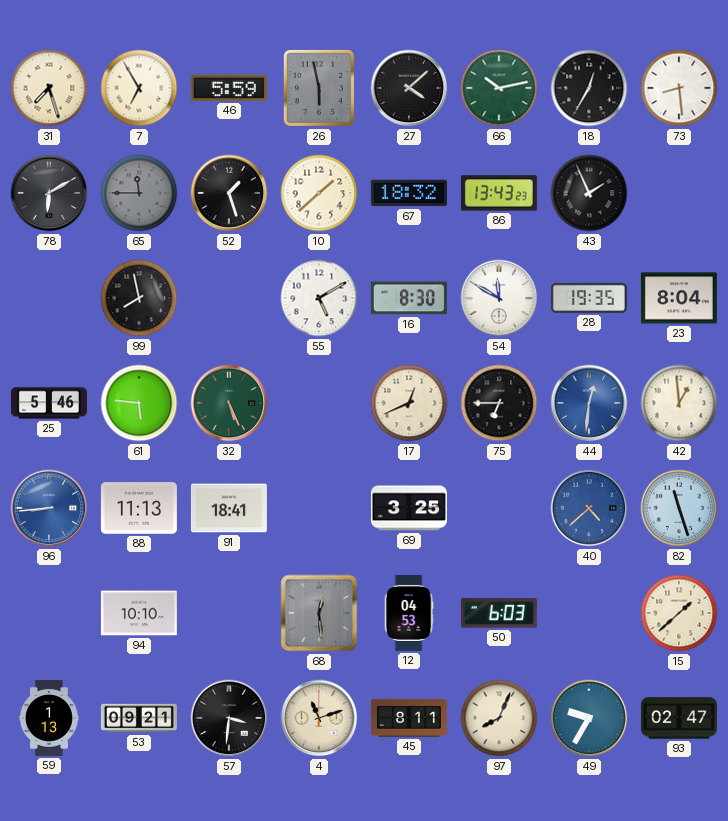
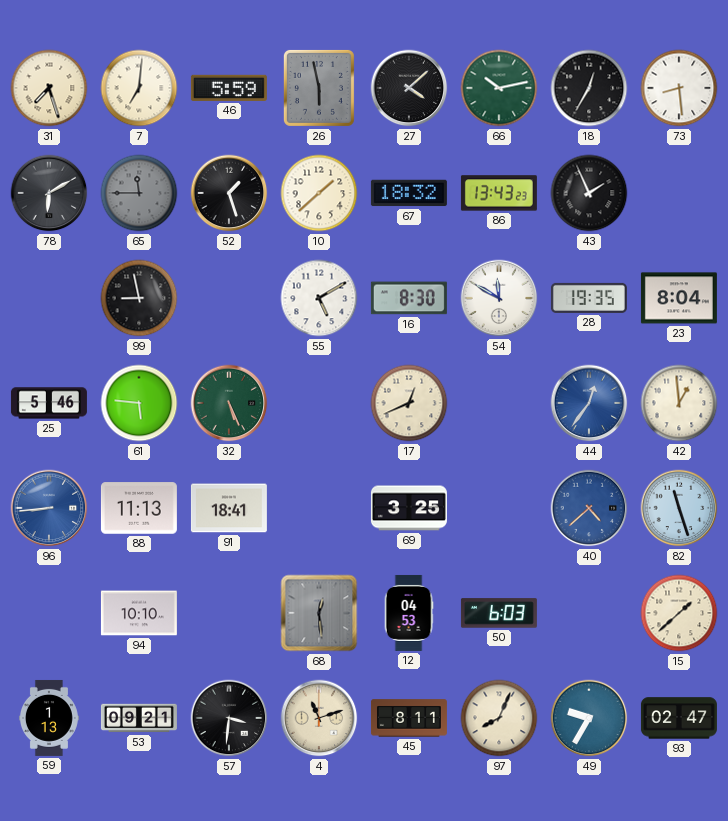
7: 6:55 -> 7:01 (139, 88)
99: 7:58 -> 8:58 (139, 298)
75: 6:45 -> none (499, 403)
44: 12:31 -> 12:36 (589, 403)
